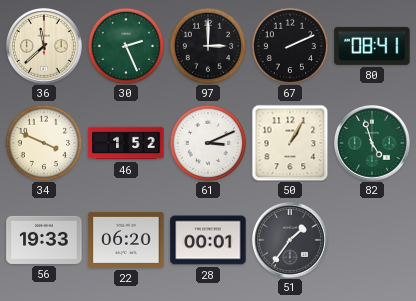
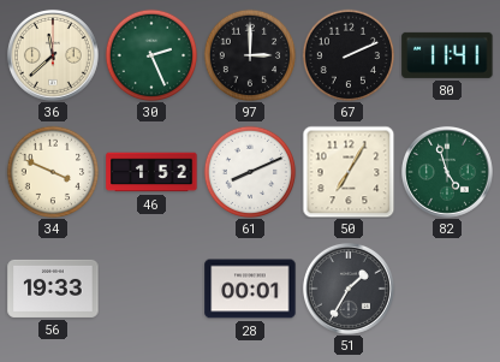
80: 08:41 -> 11:41 (447, 55)
61: 3:11 -> 8:11 (250, 172)
50: 1:05 -> 7:05 (349, 172)
22: 06:20 -> none (126, 240)
51: 1:36 -> 1:35 (349, 289)
